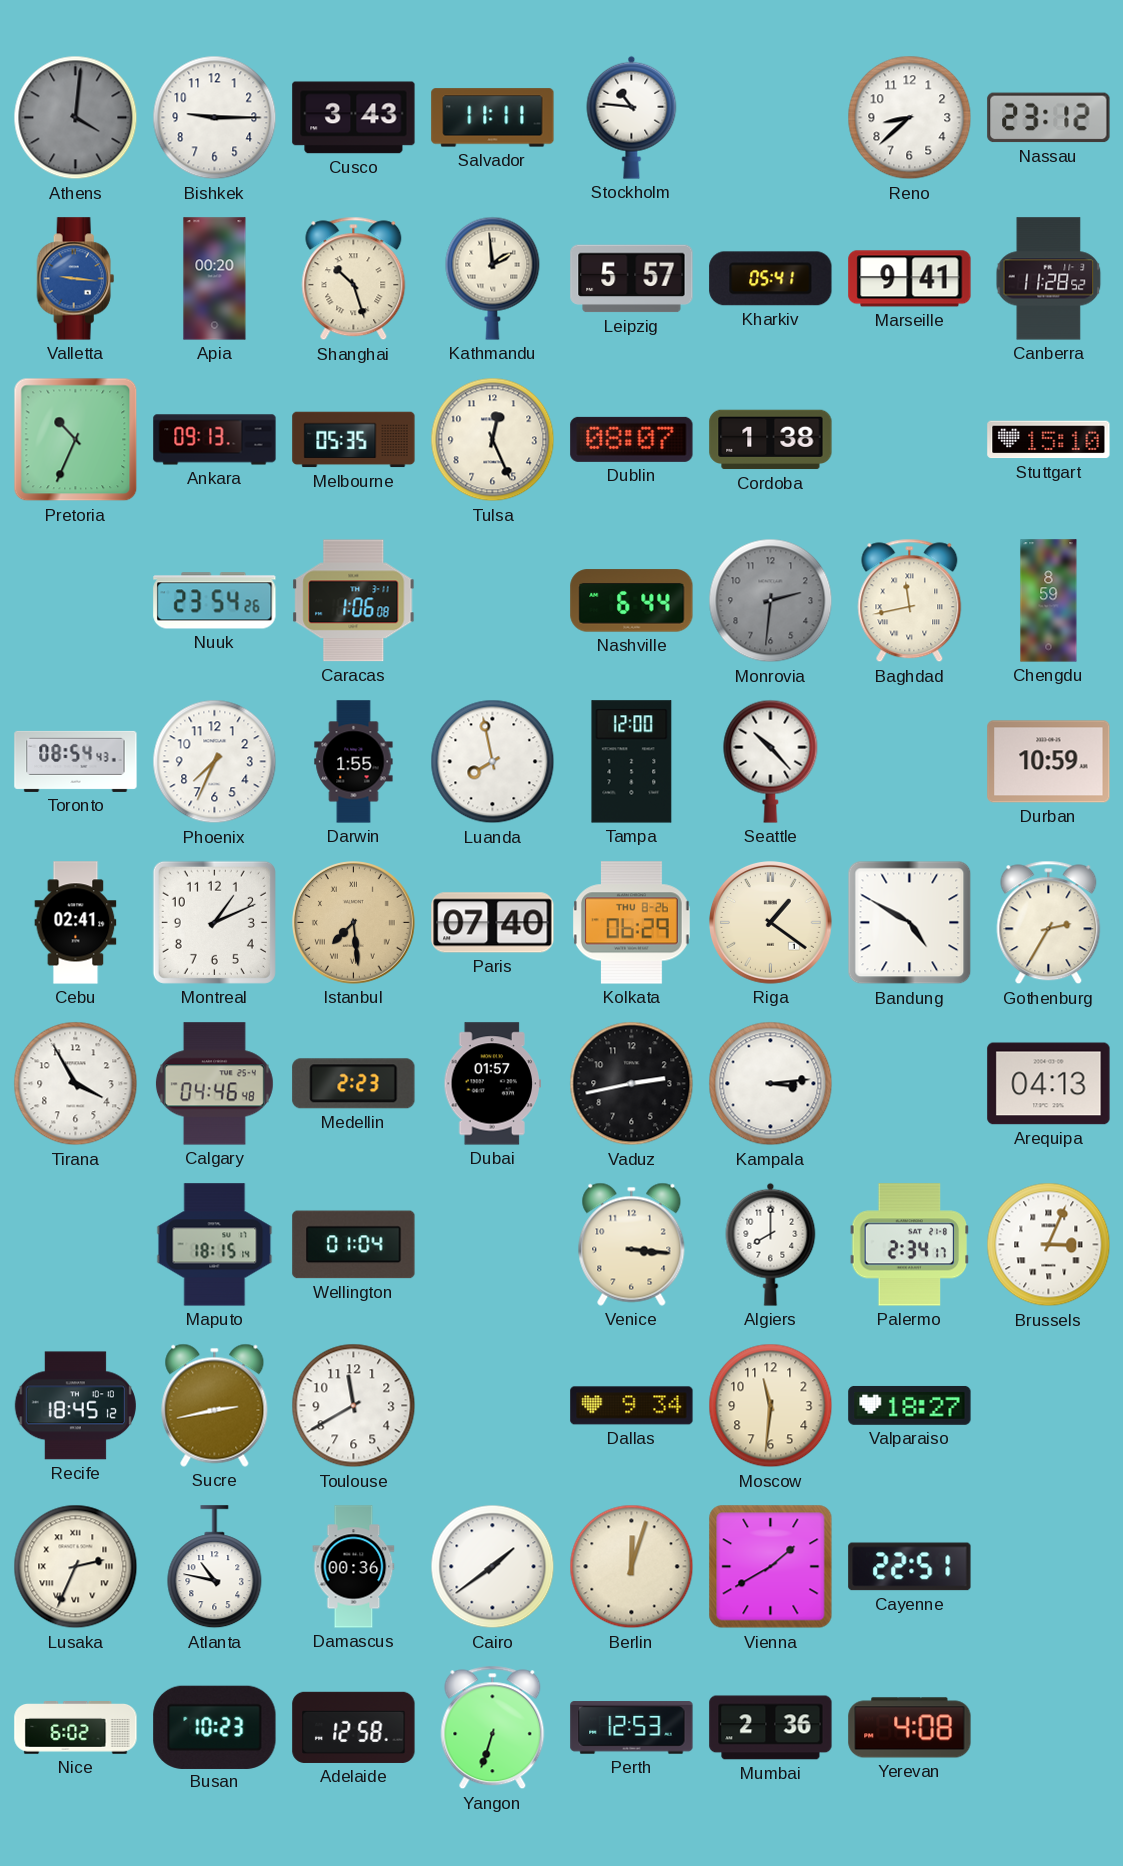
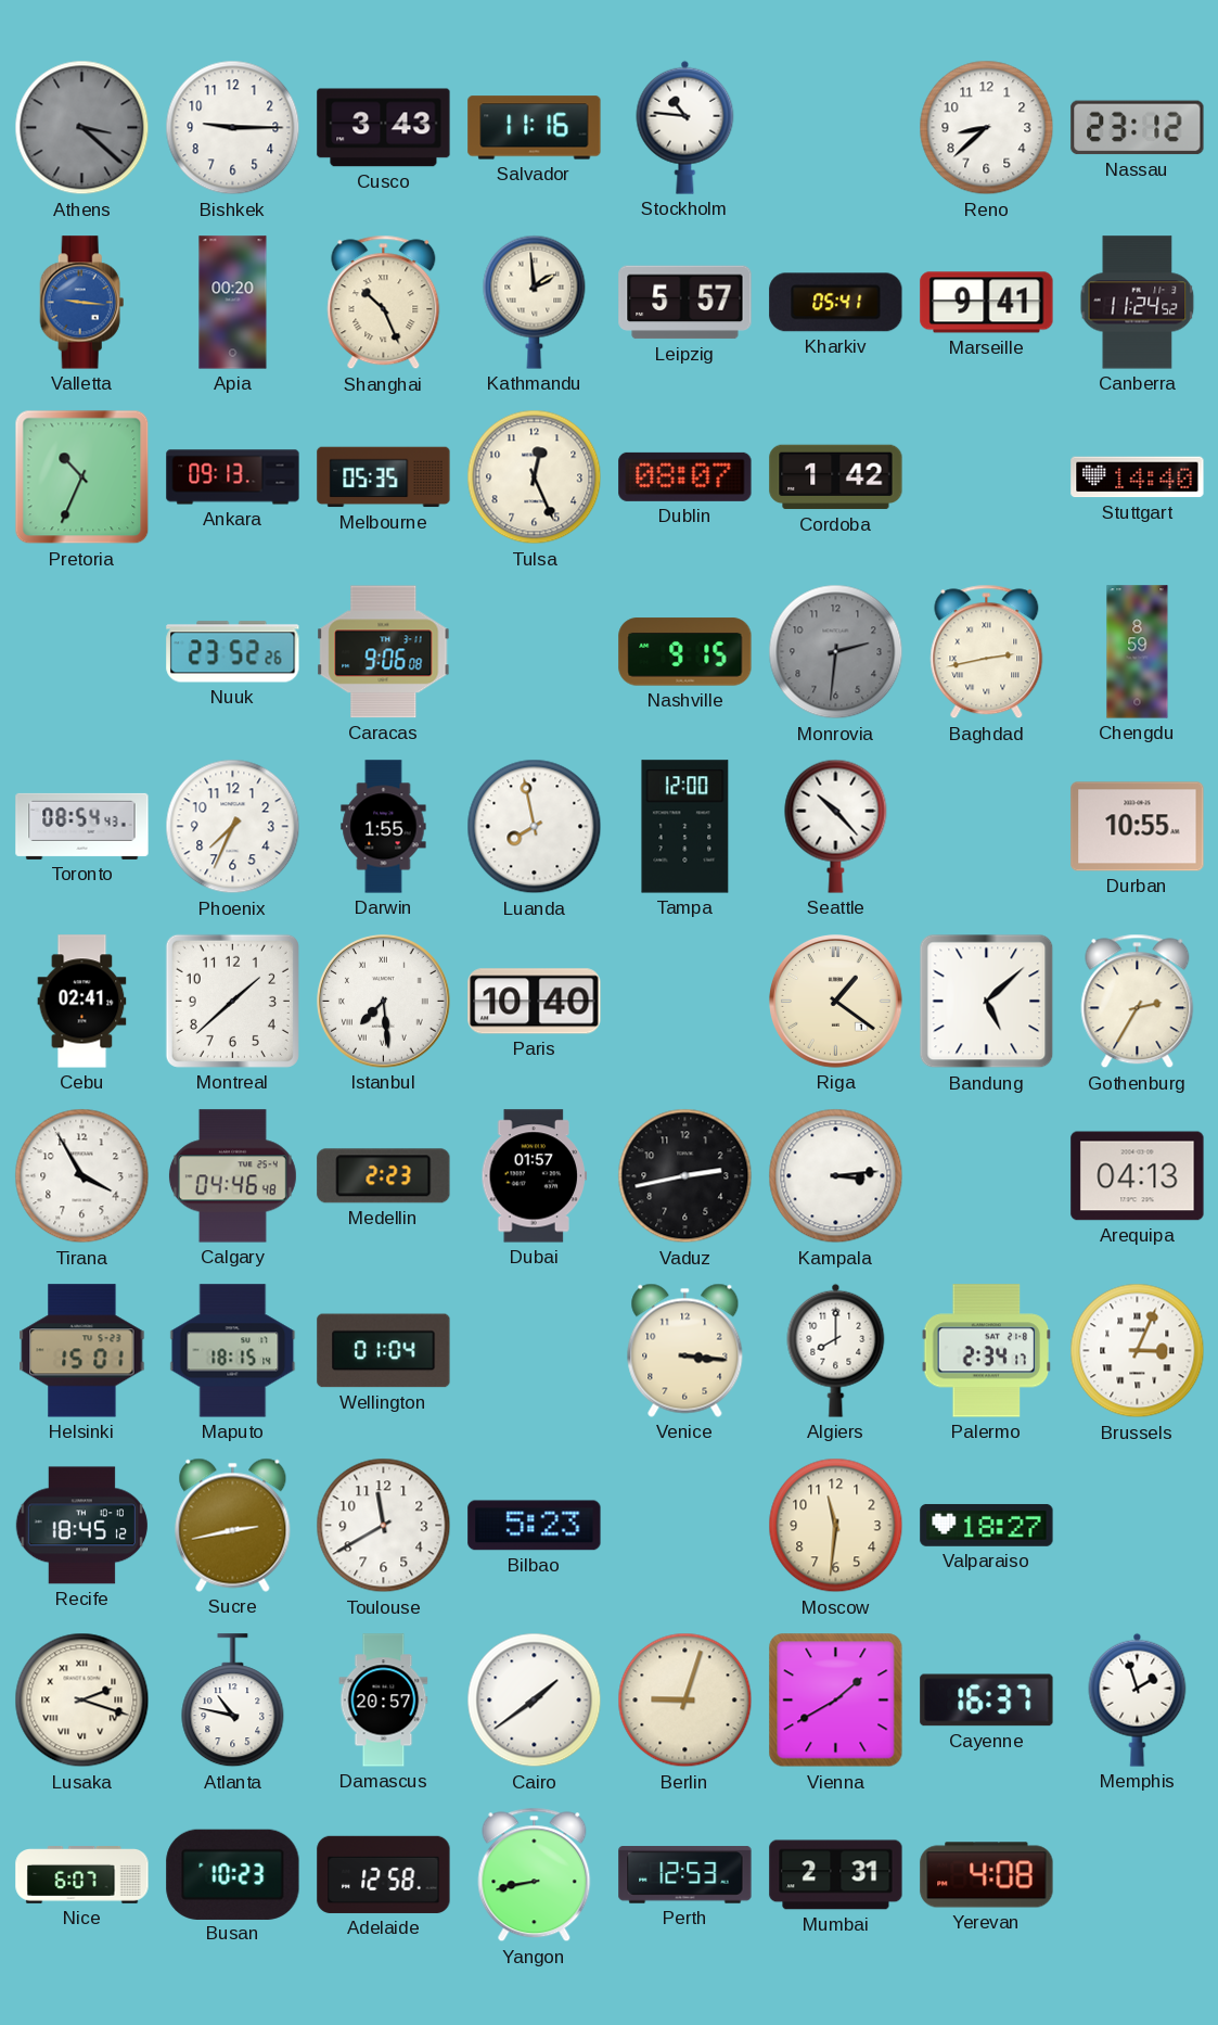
Athens: 4:01 -> 3:22 (82, 128)
Salvador: 11:11 -> 11:16 (535, 128)
Shanghai: 10:27 -> 10:26 (384, 303)
Canberra: 11:28 -> 11:24 (1138, 303)
Cordoba: 1:38 -> 1:42 (836, 477)
Stuttgart: 15:10 -> 14:40 (1138, 477)
Nuuk: 23:54 -> 23:52 (233, 652)
Caracas: 1:06 -> 9:06 (384, 652)
Nashville: 6:44 -> 9:15 (685, 652)
Baghdad: 11:43 -> 2:43 (987, 652)
Durban: 10:59 -> 10:55 (1138, 827)
Montreal: 1:11 -> 1:38 (232, 1001)
Istanbul dial: champagne -> white (384, 1002)
Paris: 07:40 -> 10:40 (535, 1002)
Kolkata: 06:29 -> none (632, 923)
Bandung: 4:50 -> 5:08 (987, 1002)
Helsinki: none -> 15:01 (82, 1351)
Bilbao: none -> 5:23 (535, 1526)
Dallas: 9:34 -> none (632, 1406)
Lusaka: 2:34 -> 2:18 (82, 1701)
Damascus: 00:36 -> 20:57 (384, 1701)
Berlin: 12:03 -> 9:03 (685, 1701)
Cayenne: 22:51 -> 16:37 (987, 1701)
Memphis: none -> 1:57 (1138, 1699)
Nice: 6:02 -> 6:07 (82, 1875)
Yangon: 6:33 -> 8:43 (535, 1875)
Mumbai: 2:36 -> 2:31 (836, 1875)
